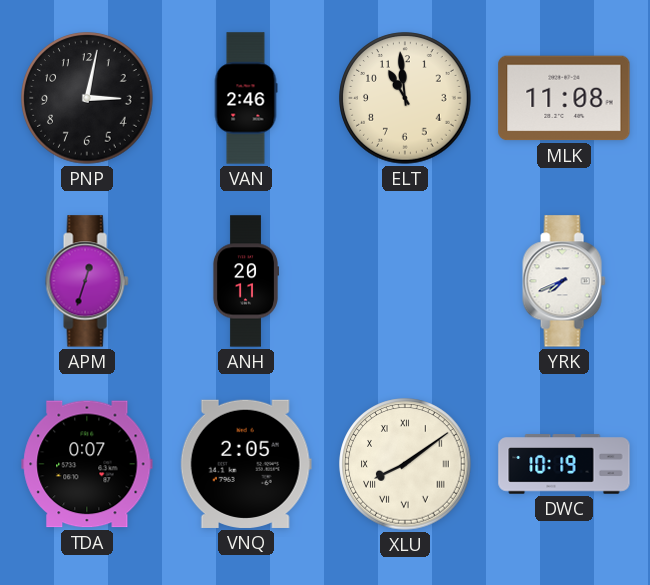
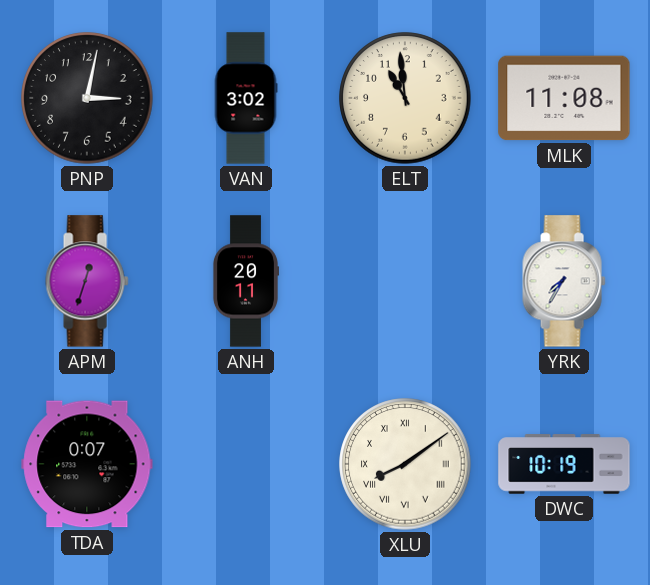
VAN: 2:46 -> 3:02 (246, 98)
YRK: 7:41 -> 7:35 (564, 281)
VNQ: 2:05 -> none (246, 464)
